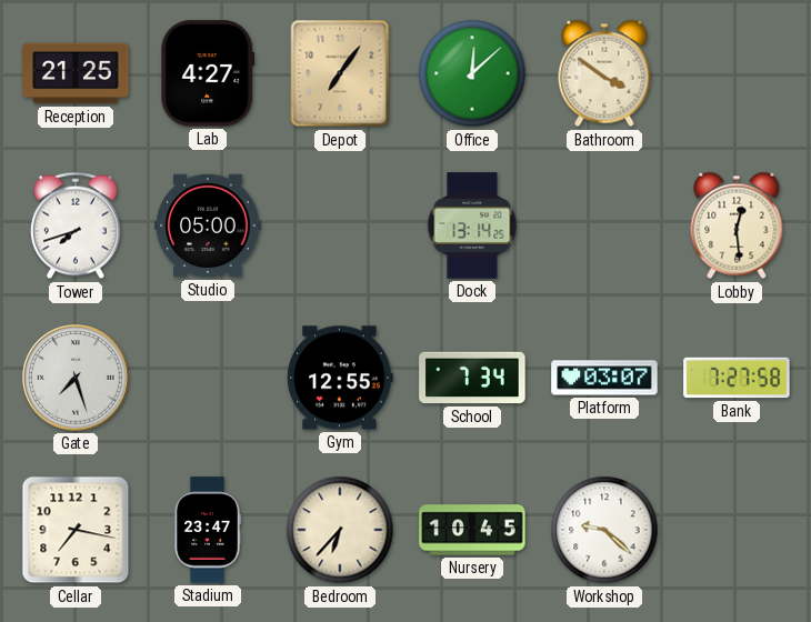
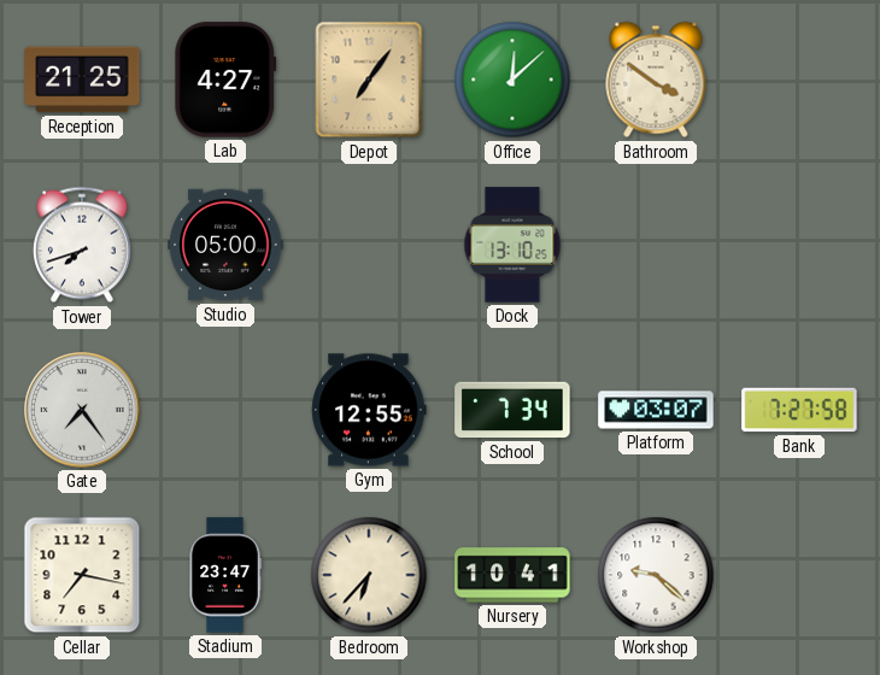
Dock: 13:14 -> 13:10 (512, 245)
Lobby: 12:29 -> none (737, 225)
Gate: 7:27 -> 7:24 (82, 410)
Nursery: 10:45 -> 10:41 (512, 575)
